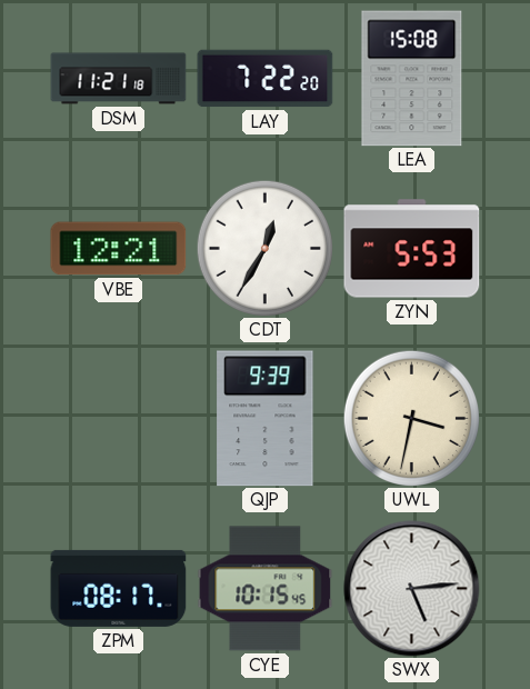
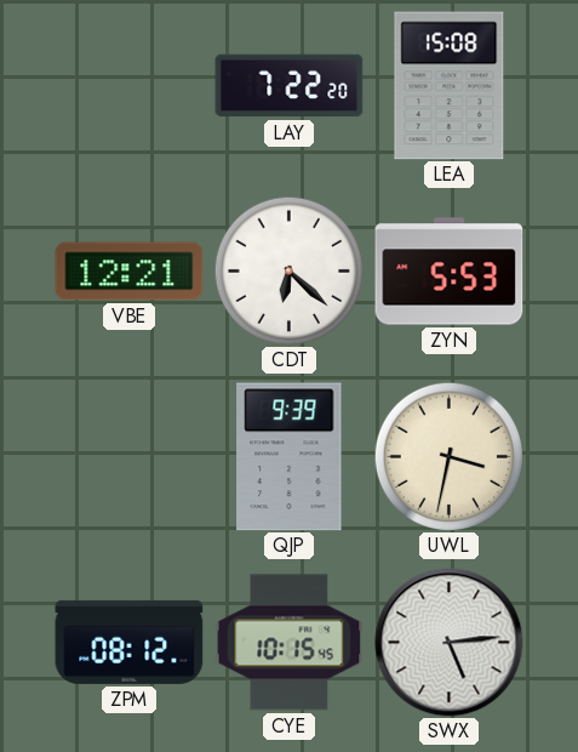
DSM: 11:21 -> none (119, 79)
CDT: 12:35 -> 6:22 (288, 270)
ZPM: 08:17 -> 08:12 (130, 642)
